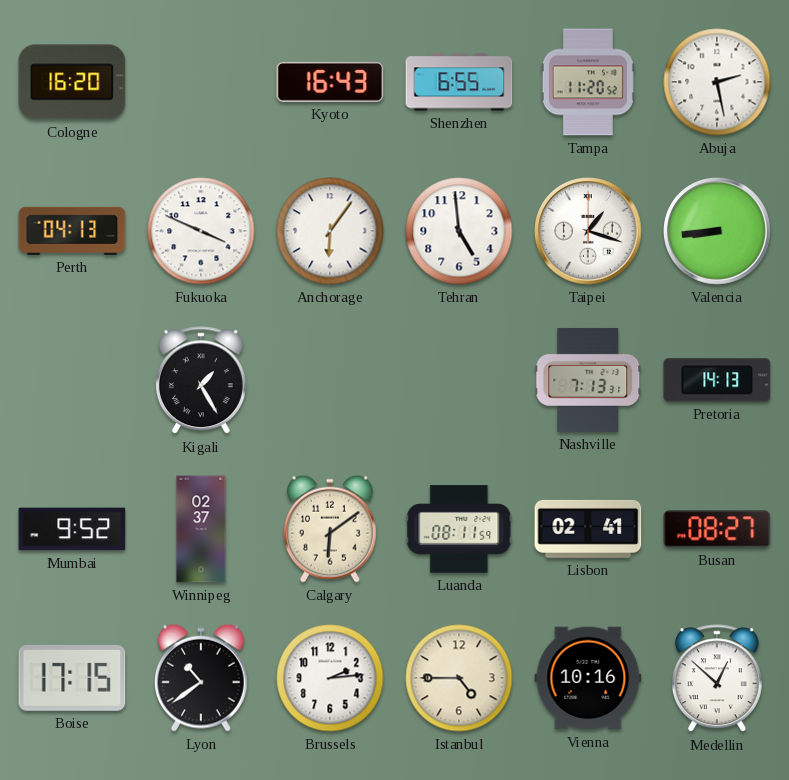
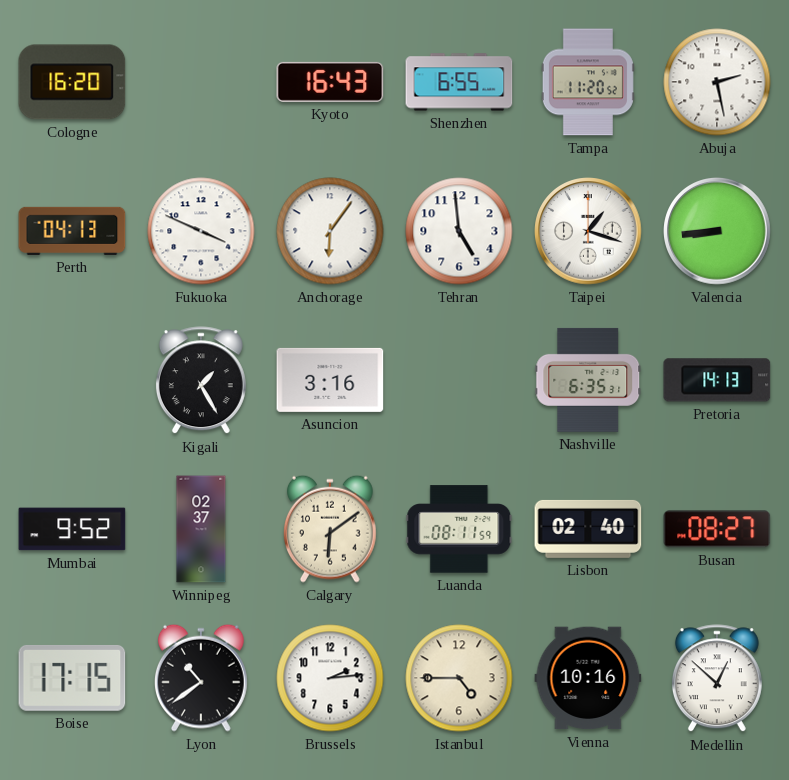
Asuncion: none -> 3:16 (330, 380)
Nashville: 7:13 -> 6:35 (588, 380)
Lisbon: 02:41 -> 02:40 (588, 529)
